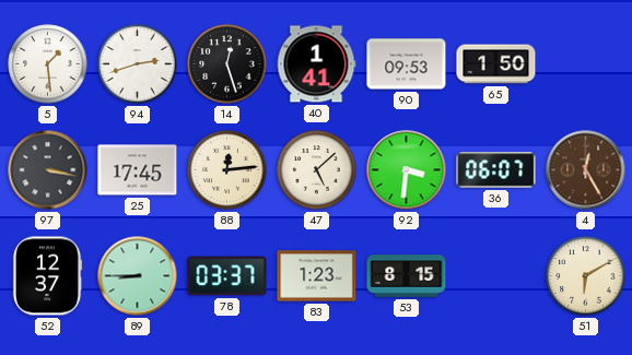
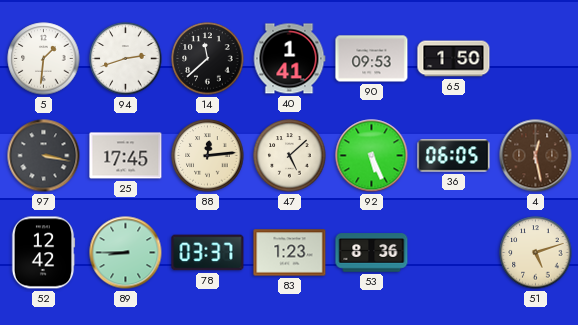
5: 1:29 -> 1:31 (44, 59)
14: 12:27 -> 11:38 (208, 59)
92: 3:31 -> 5:26 (372, 156)
36: 06:07 -> 06:05 (454, 156)
4: 12:25 -> 12:28 (536, 156)
52: 12:37 -> 12:42 (43, 253)
53: 8:15 -> 8:36 (372, 253)
51: 6:10 -> 5:12 (536, 253)
